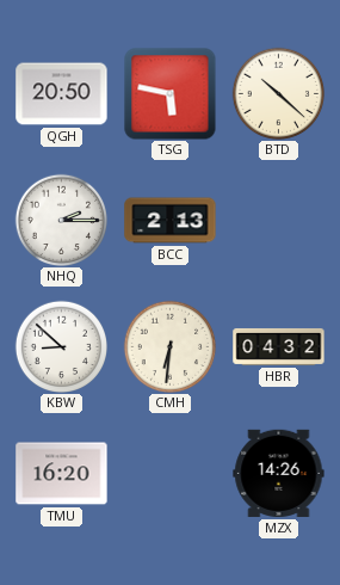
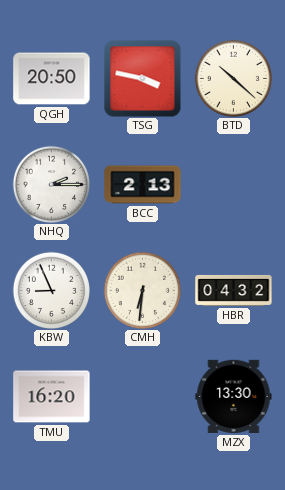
TSG: 5:47 -> 3:47 (142, 78)
KBW: 8:52 -> 8:56 (51, 290)
MZX: 14:26 -> 13:30 (234, 396)
